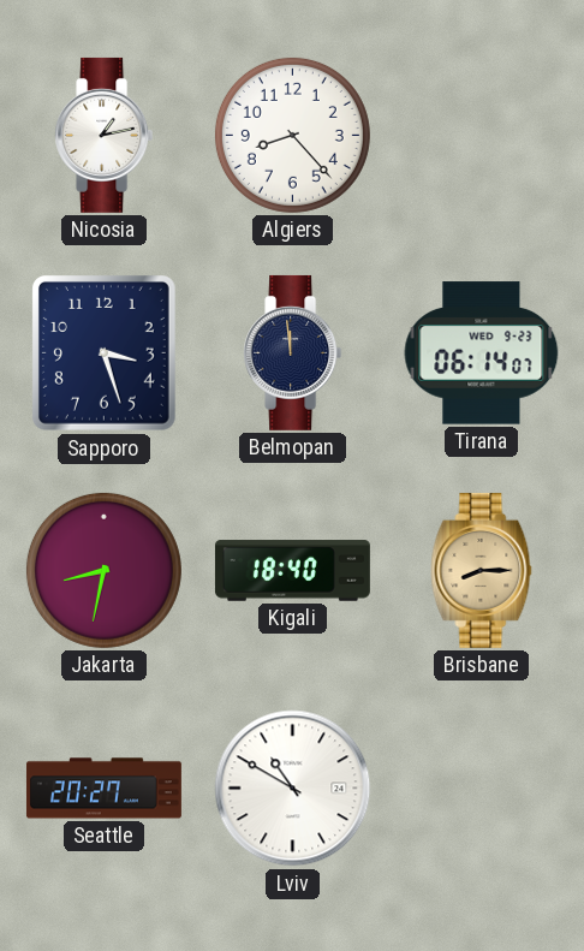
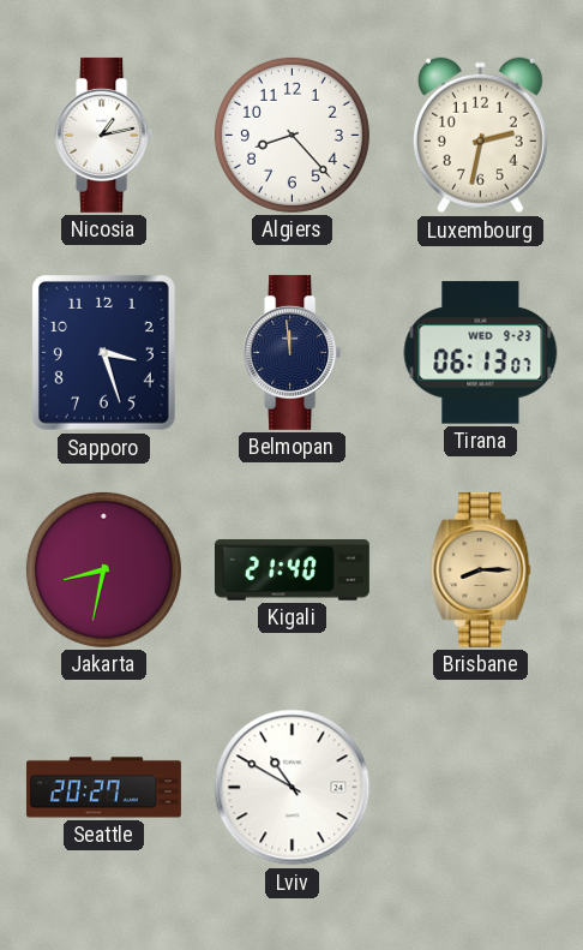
Luxembourg: none -> 2:32 (480, 136)
Tirana: 06:14 -> 06:13 (481, 353)
Kigali: 18:40 -> 21:40 (291, 570)
